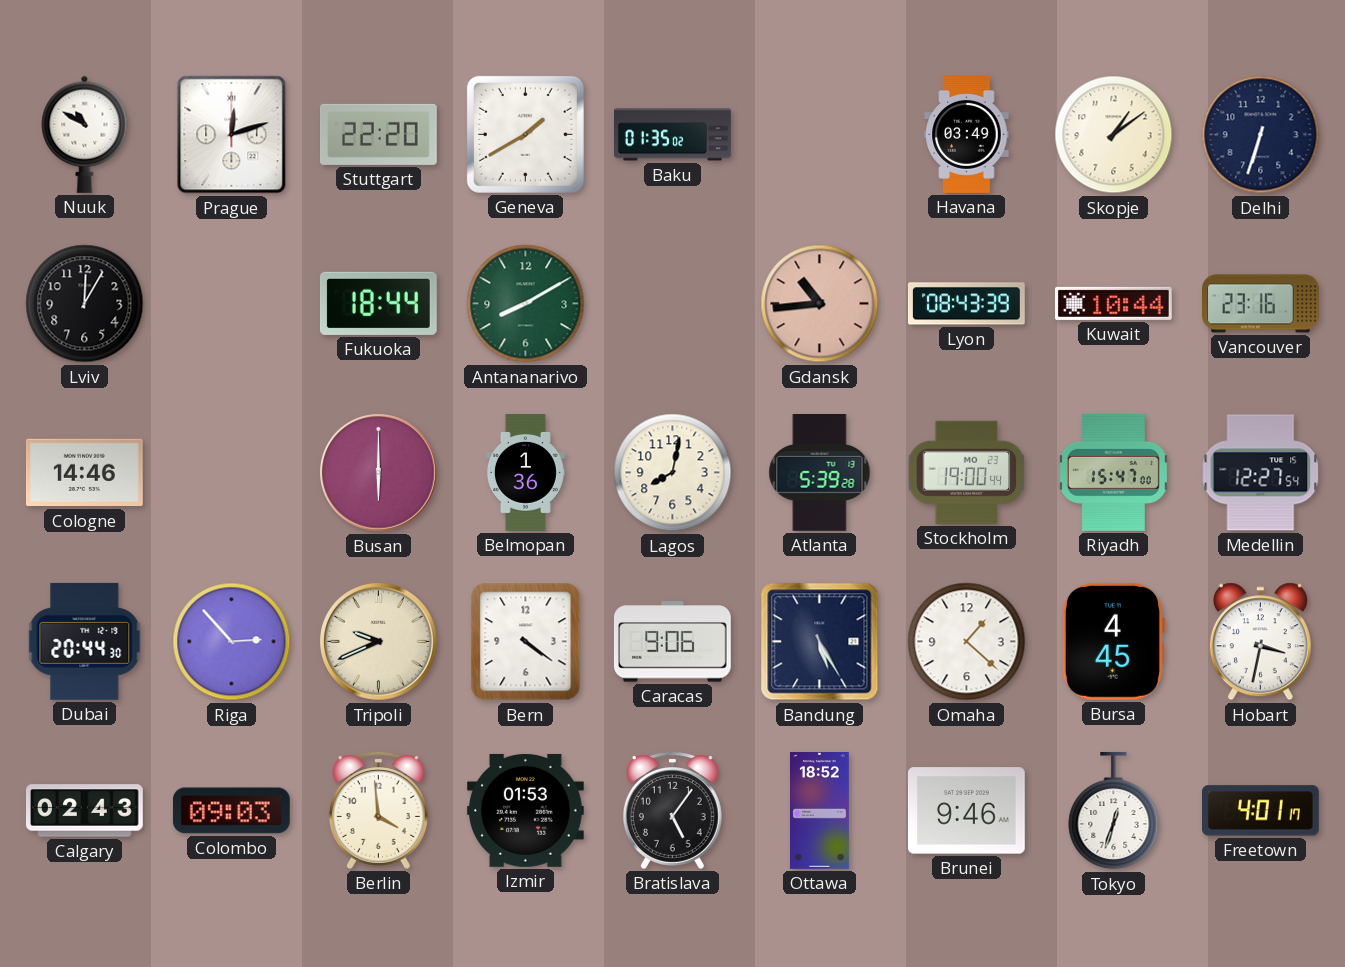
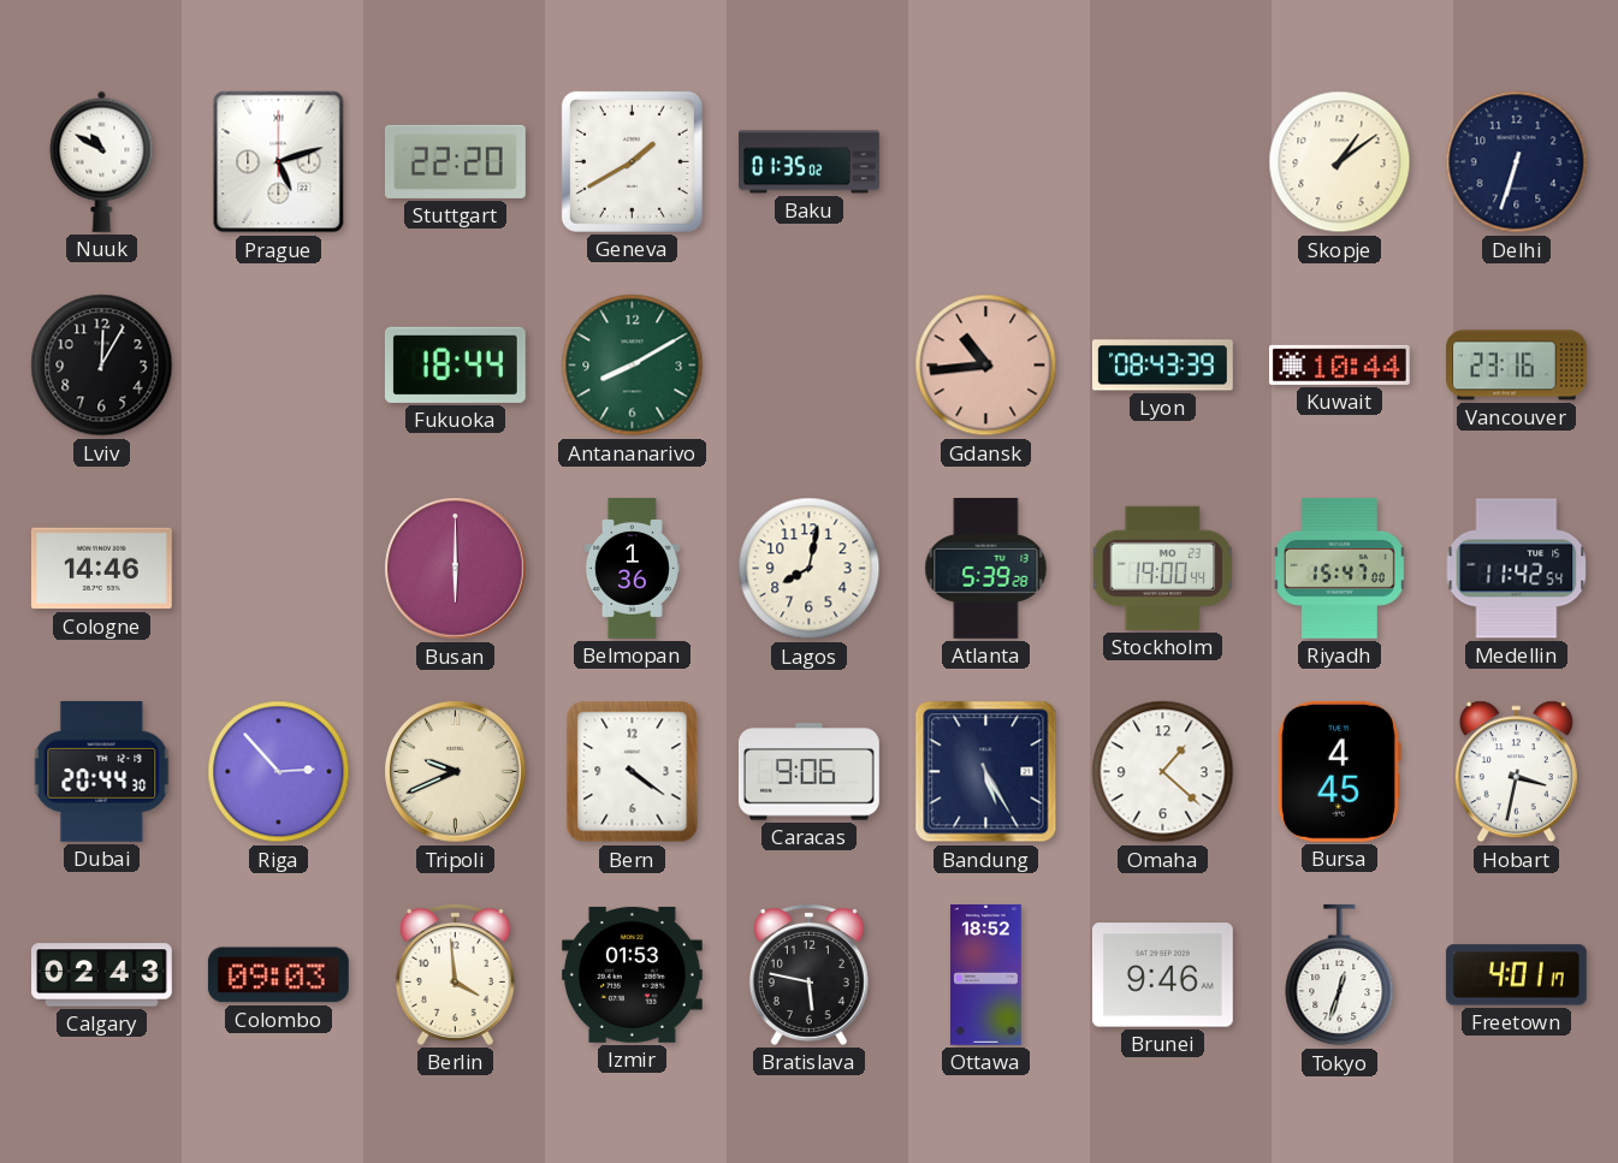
Prague: 12:12 -> 5:12 (279, 162)
Havana: 03:49 -> none (967, 135)
Medellin: 12:27 -> 11:42 (1517, 569)
Bratislava: 5:06 -> 5:47 (808, 974)
